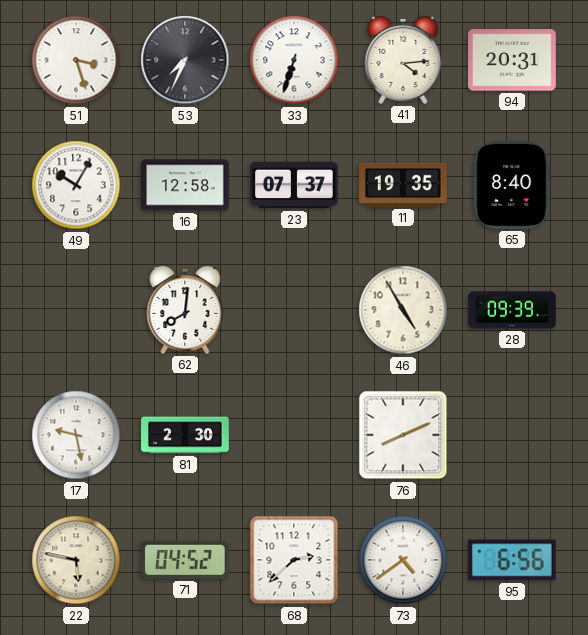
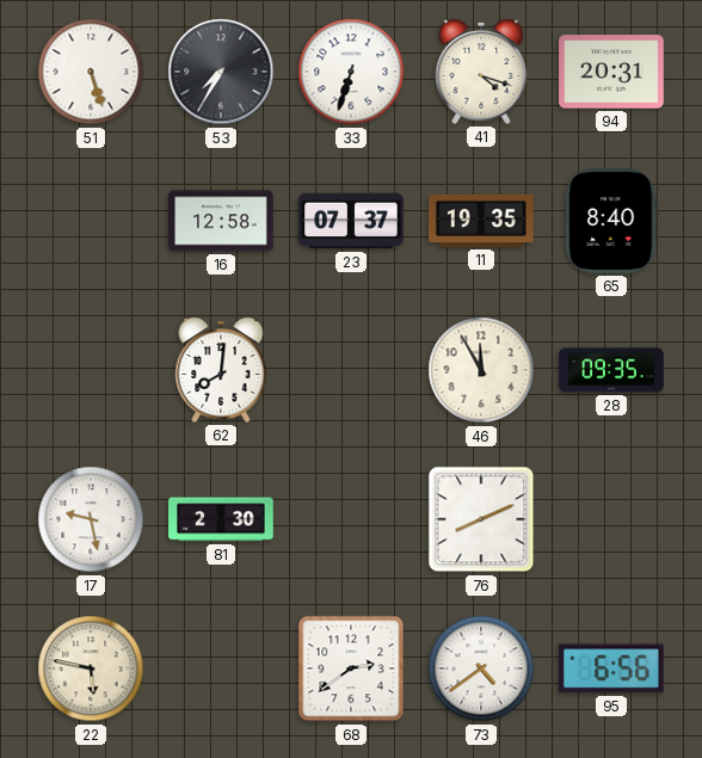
51: 3:27 -> 5:27 (91, 72)
53: 7:34 -> 7:35 (221, 72)
41: 4:14 -> 4:18 (481, 72)
49: 10:05 -> none (76, 185)
46: 4:55 -> 11:55 (481, 370)
28: 09:39 -> 09:35 (611, 370)
71: 04:52 -> none (185, 560)
68: 2:38 -> 2:39 (351, 668)
